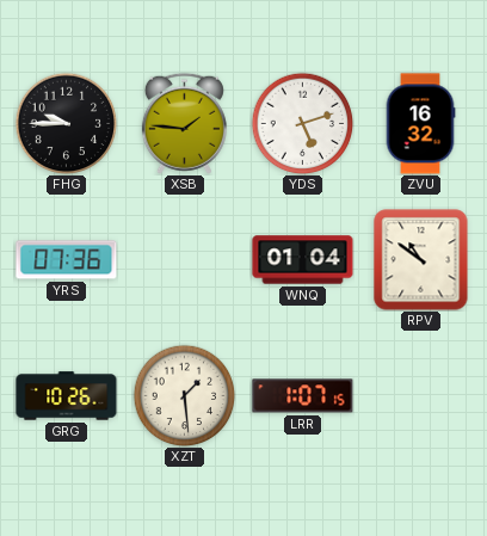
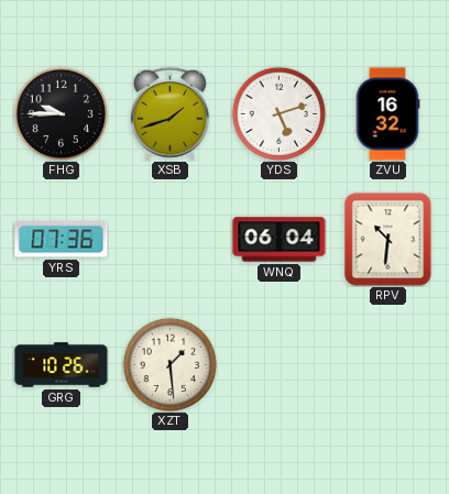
XSB: 1:46 -> 1:42 (169, 113)
WNQ: 01:04 -> 06:04 (280, 240)
RPV: 10:51 -> 10:31 (388, 240)
LRR: 1:07 -> none (303, 396)
